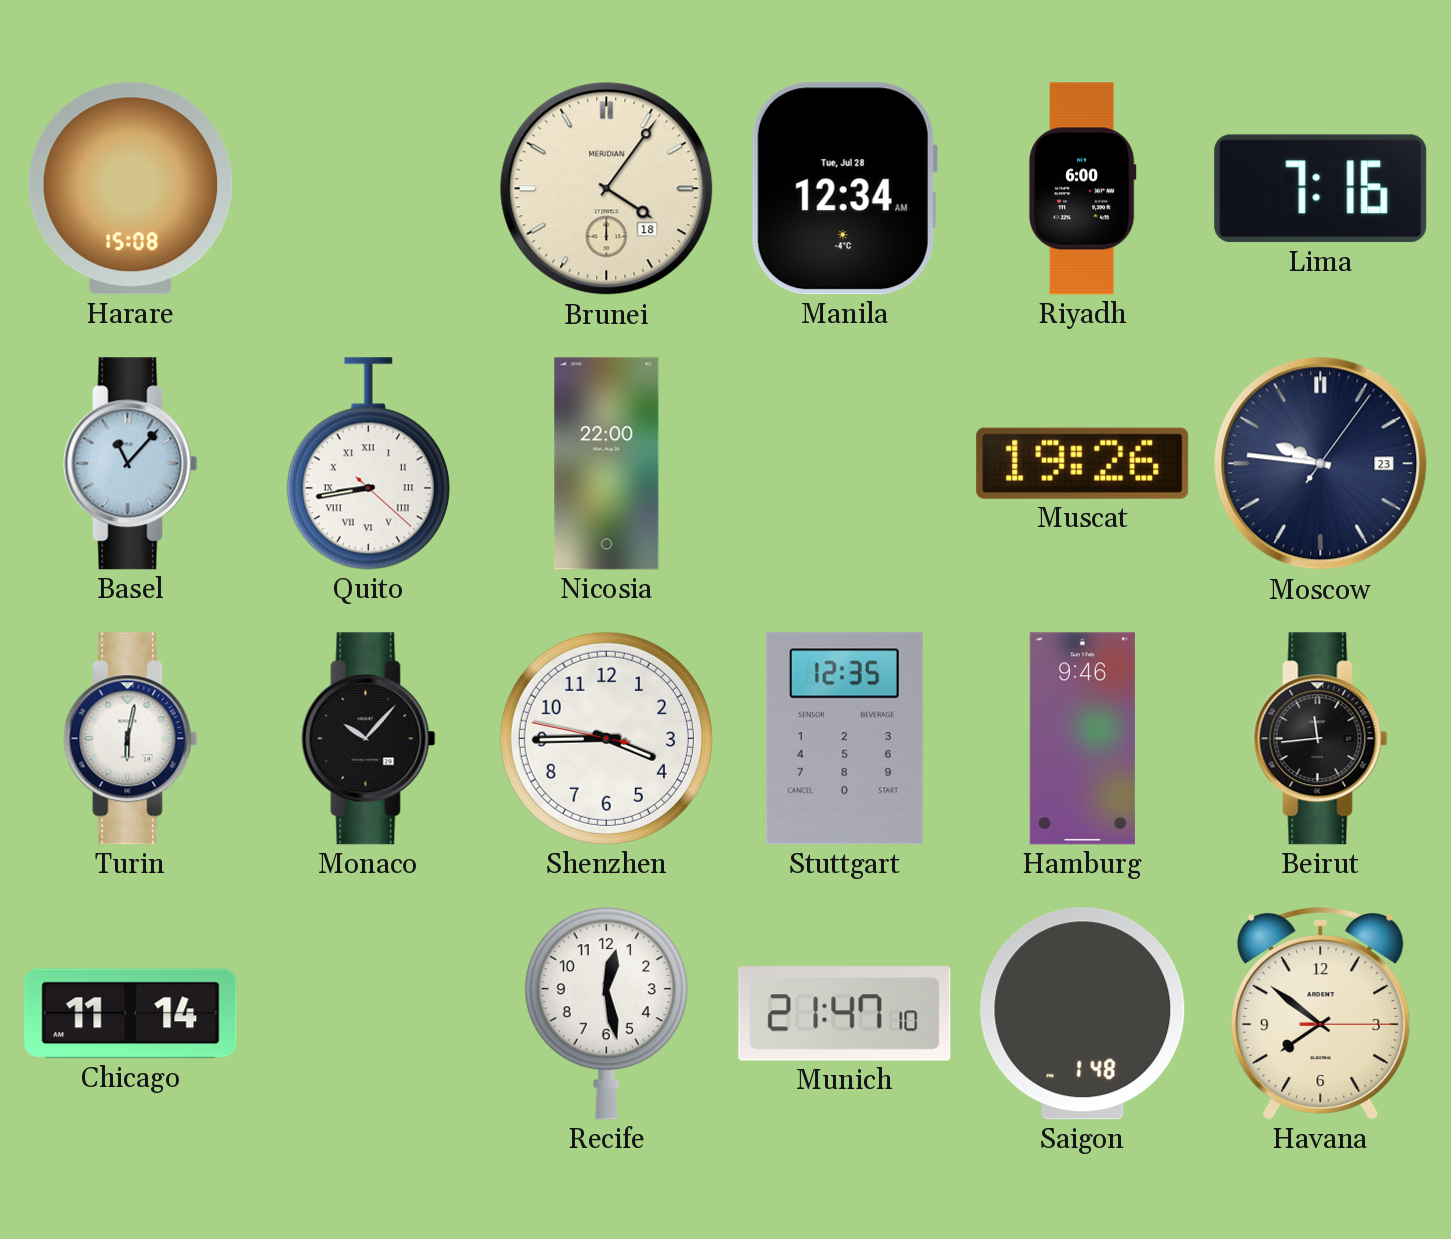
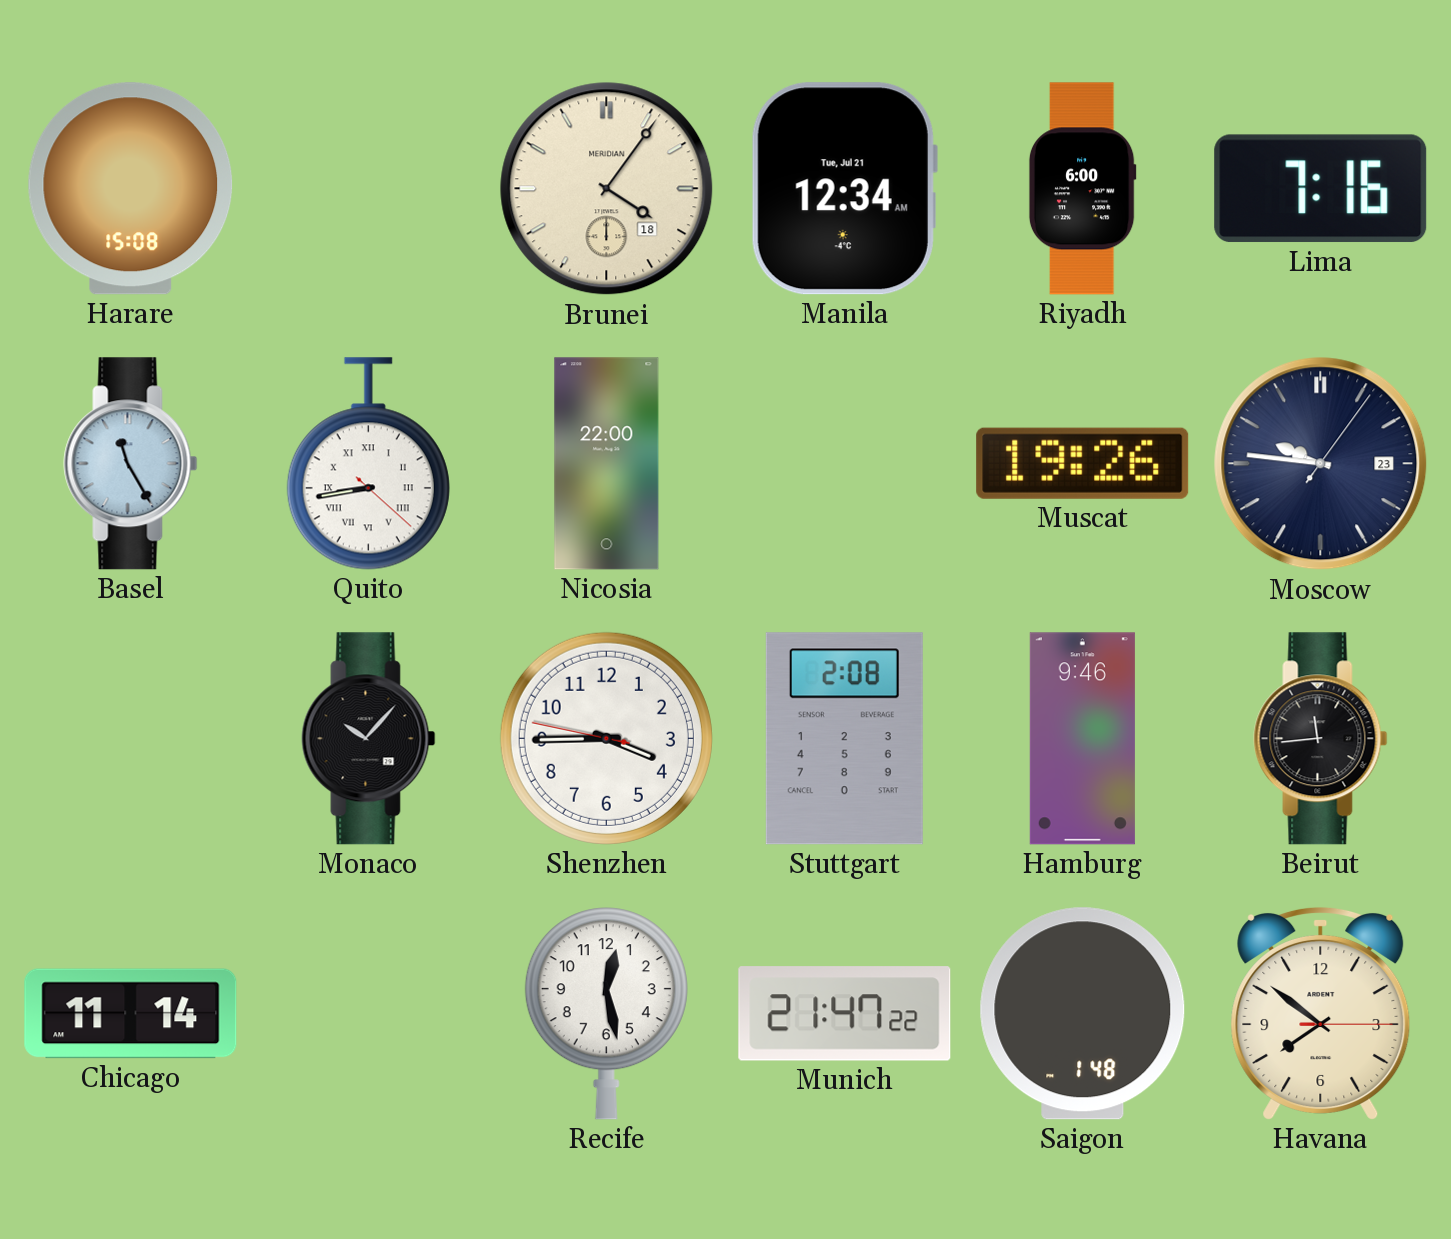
Manila date: Tue, Jul 28 -> Tue, Jul 21 (844, 189)
Basel: 11:07 -> 11:25 (131, 464)
Turin: 6:02 -> none (131, 739)
Stuttgart: 12:35 -> 2:08 (844, 739)
Munich: 21:47:10 -> 21:47:22 (845, 1014)
